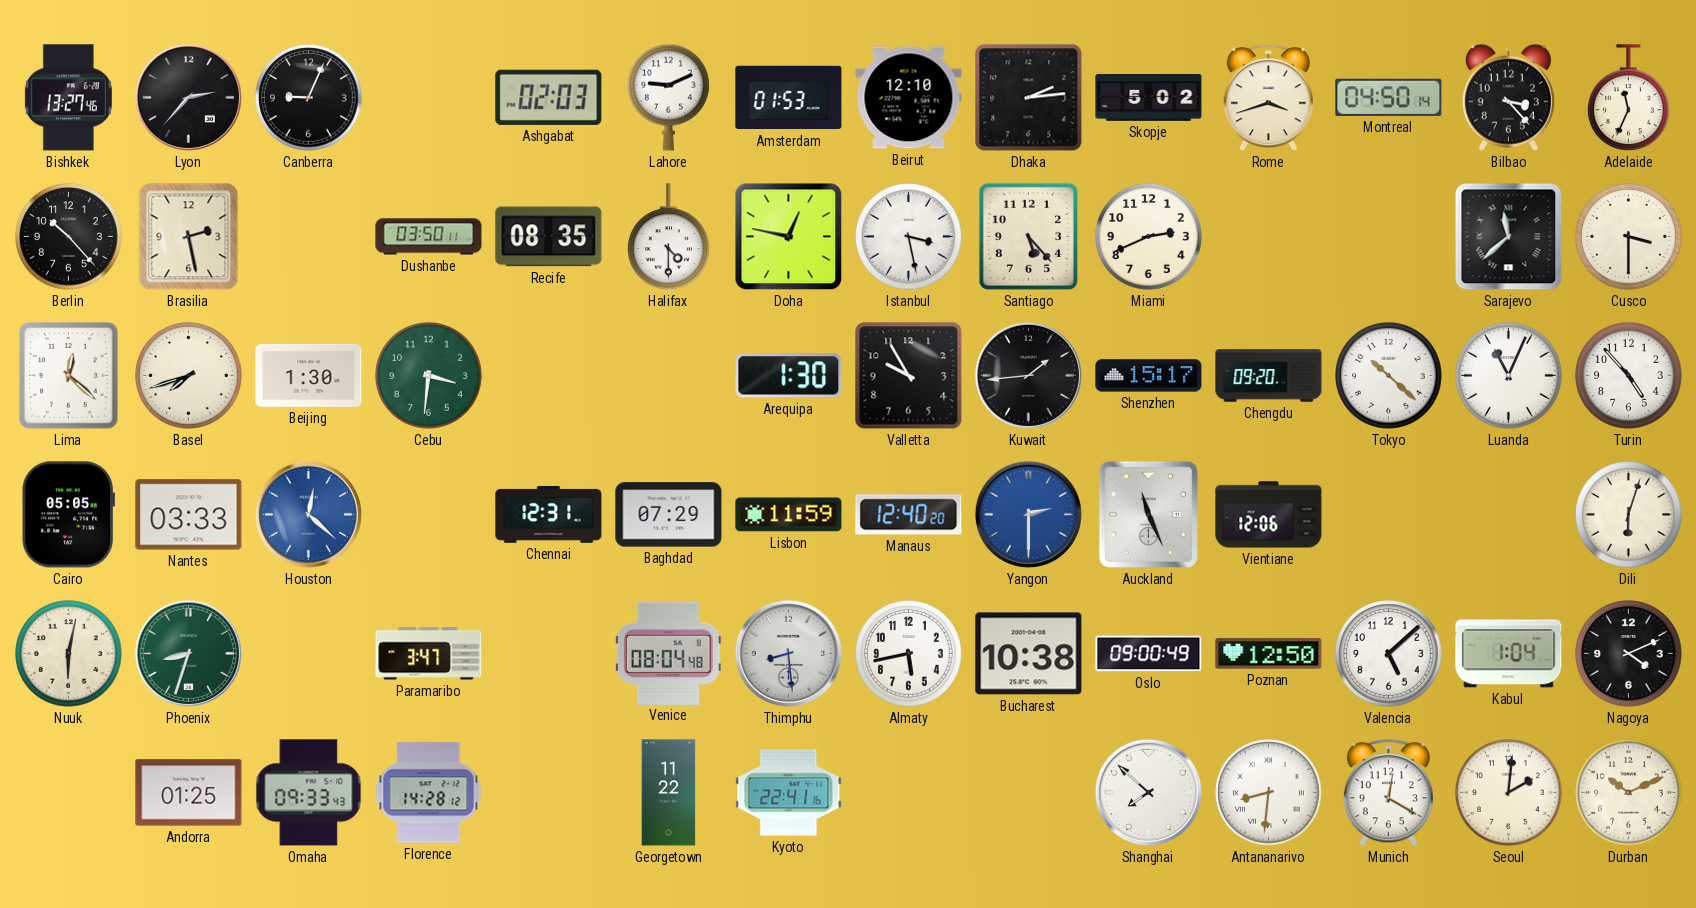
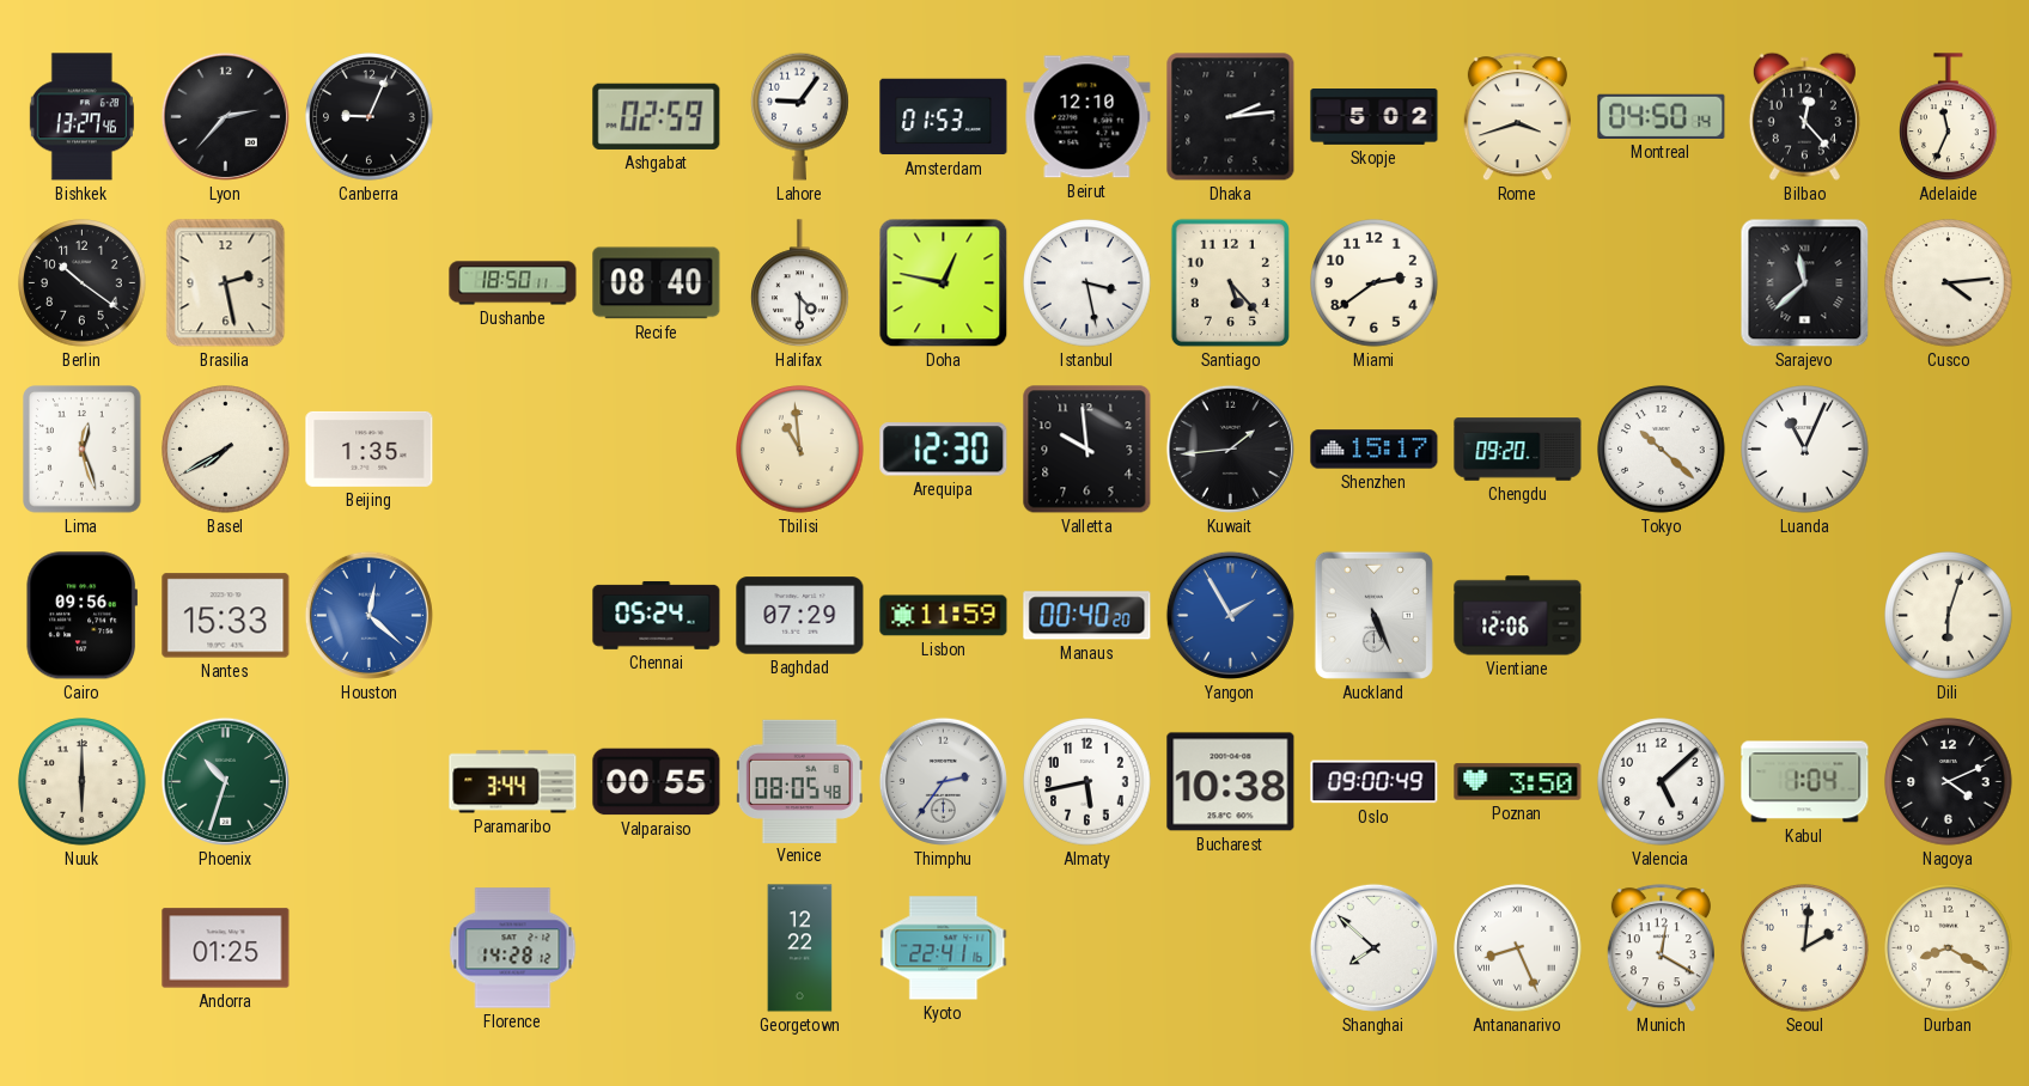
Ashgabat: 02:03 -> 02:59 (657, 116)
Lahore: 9:11 -> 9:06 (800, 116)
Bilbao: 3:23 -> 12:23 (1804, 116)
Berlin: 10:23 -> 10:21 (83, 283)
Dushanbe: 03:50 -> 18:50 (513, 283)
Recife: 08:35 -> 08:40 (657, 283)
Miami: 2:41 -> 2:39 (1375, 283)
Cusco: 3:30 -> 4:14 (1949, 283)
Lima: 12:22 -> 12:27 (83, 450)
Basel: 7:42 -> 7:40 (226, 450)
Beijing: 1:30 -> 1:35 (370, 449)
Cebu: 3:31 -> none (429, 376)
Tbilisi: none -> 10:59 (800, 450)
Arequipa: 1:30 -> 12:30 (944, 450)
Valletta: 9:55 -> 9:59 (1087, 450)
Turin: 4:53 -> none (1629, 376)
Cairo: 05:05 -> 09:56 (81, 616)
Nantes: 03:33 -> 15:33 (226, 616)
Chennai: 12:31 -> 05:24 (657, 615)
Manaus: 12:40 -> 00:40 (1087, 616)
Yangon: 2:30 -> 1:55 (1230, 615)
Auckland: 11:26 -> 5:26 (1373, 615)
Nuuk: 6:02 -> 6:00 (83, 782)
Phoenix: 8:33 -> 10:33 (225, 781)
Paramaribo: 3:47 -> 3:44 (513, 782)
Valparaiso: none -> 00:55 (657, 782)
Venice: 08:04 -> 08:05 (799, 781)
Thimphu: 8:29 -> 2:36 (943, 781)
Poznan: 12:50 -> 3:50 (1518, 782)
Omaha: 09:33 -> none (309, 793)
Georgetown: 11:22 -> 12:22 (800, 948)
Antananarivo: 8:31 -> 8:26 (1518, 948)
Durban: 10:11 -> 8:20 (1949, 948)
